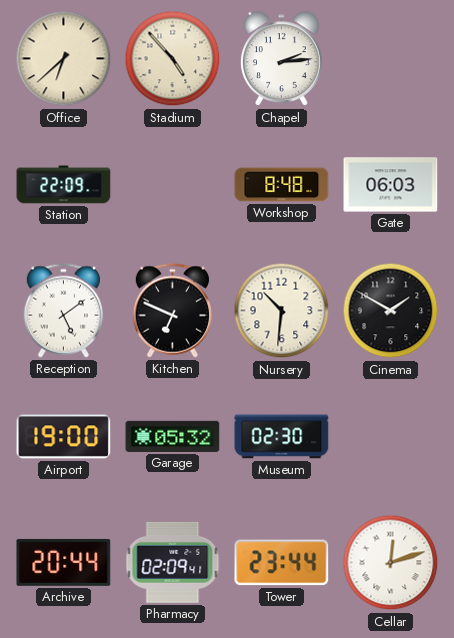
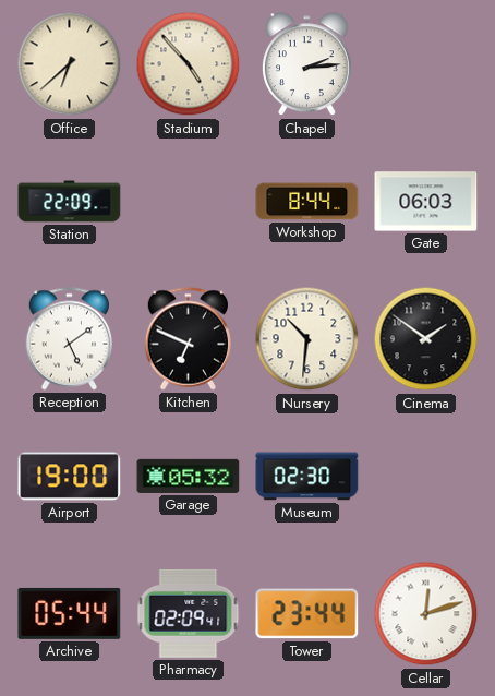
Workshop: 8:48 -> 8:44 (307, 202)
Cinema: 1:50 -> 1:51 (426, 339)
Archive: 20:44 -> 05:44 (70, 613)
